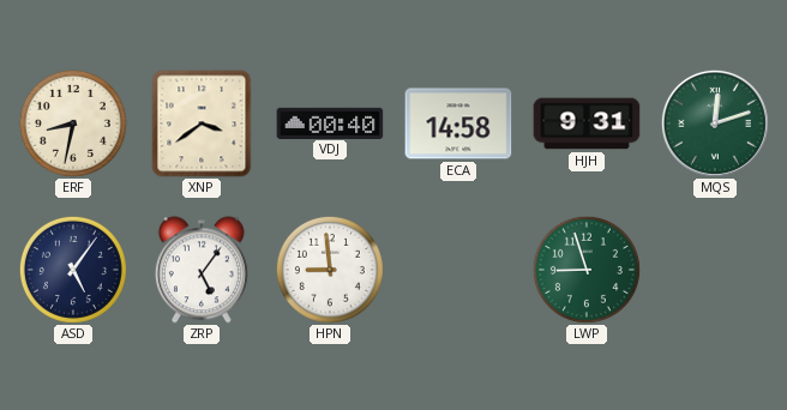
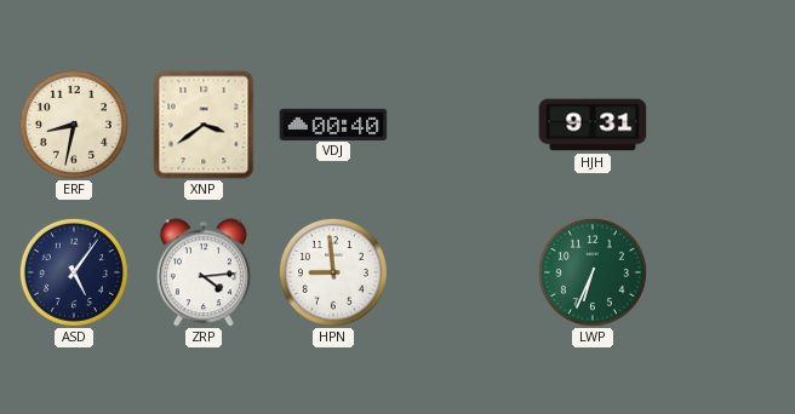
ECA: 14:58 -> none (458, 123)
MQS: 12:12 -> none (715, 123)
ZRP: 5:06 -> 4:14 (204, 272)
LWP: 8:57 -> 6:34 (593, 272)
